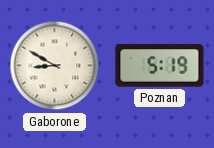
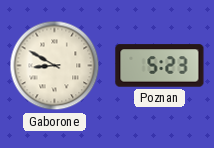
Poznan: 5:19 -> 5:23 (160, 66)
